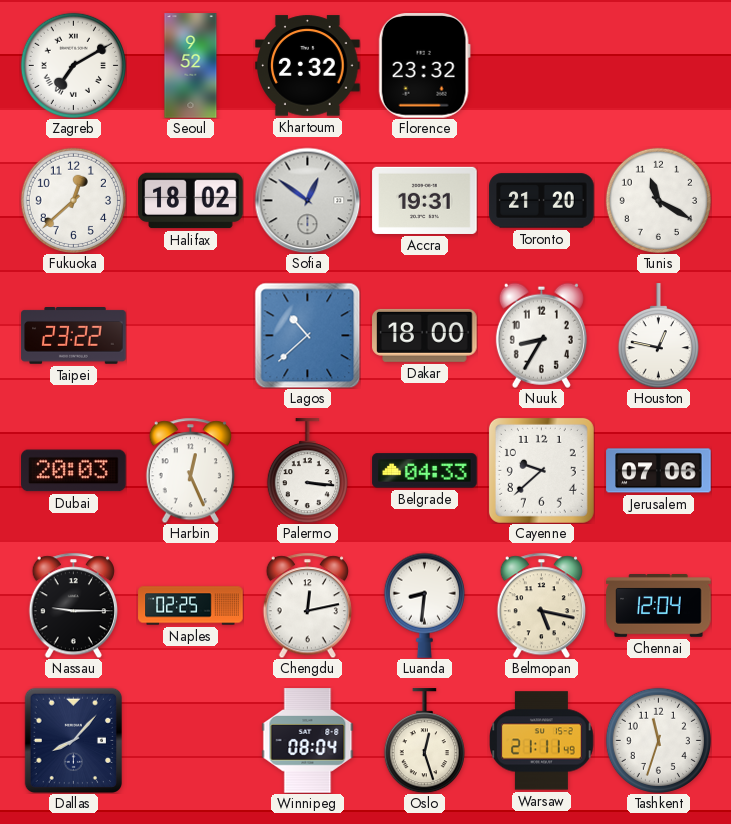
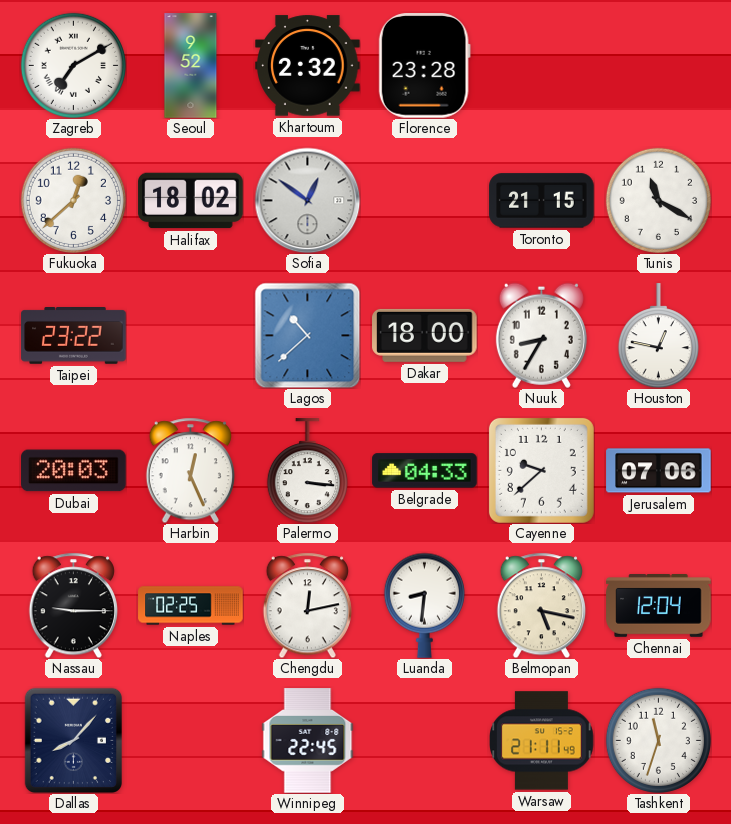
Florence: 23:32 -> 23:28 (424, 66)
Accra: 19:31 -> none (425, 200)
Toronto: 21:20 -> 21:15 (542, 201)
Winnipeg: 08:04 -> 22:45 (308, 741)
Oslo: 12:27 -> none (424, 741)
